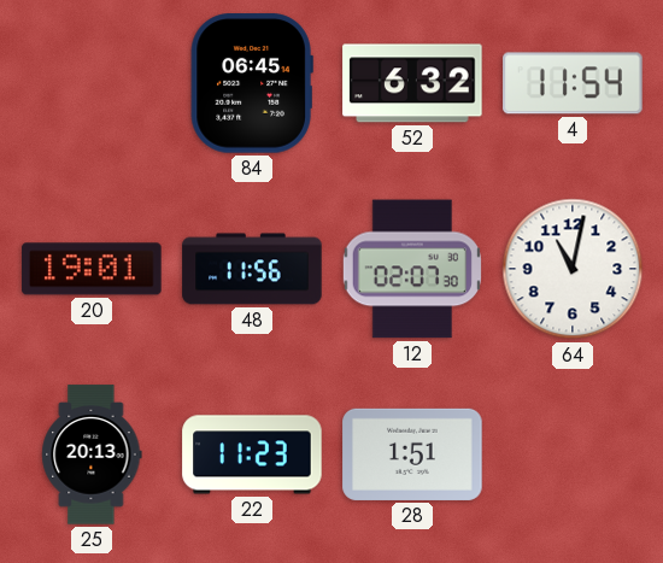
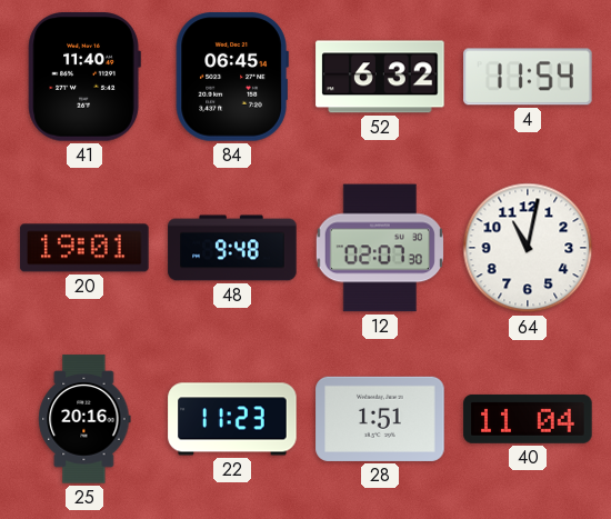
41: none -> 11:40 (84, 77)
48: 11:56 -> 9:48 (232, 248)
25: 20:13 -> 20:16 (84, 419)
40: none -> 11:04 (528, 419)
